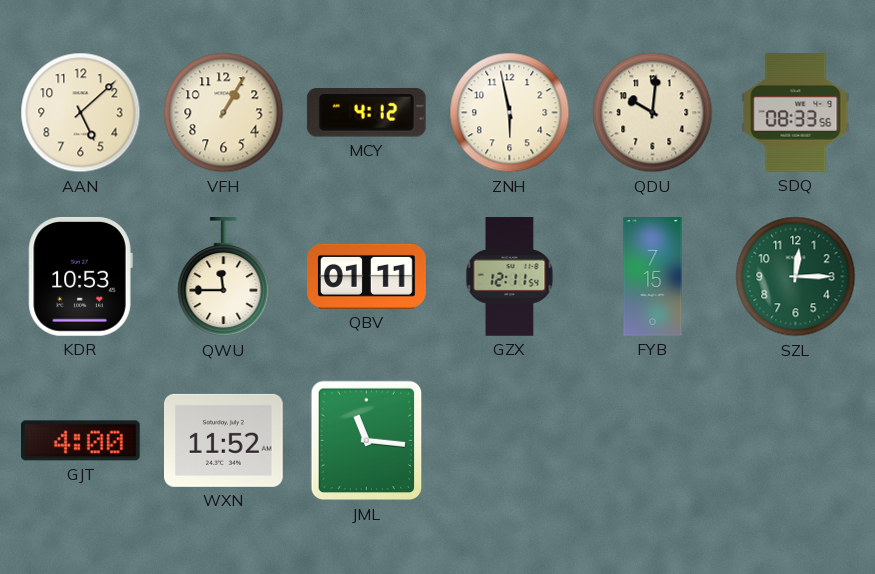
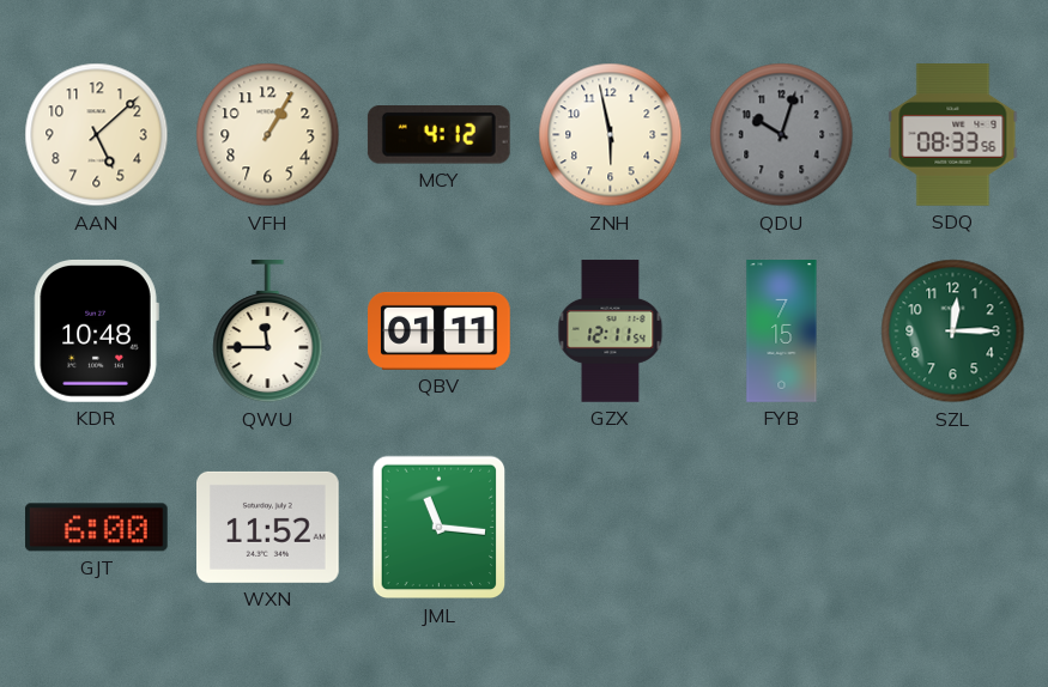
QDU: 10:01 -> 10:03 (782, 135)
QDU dial: cream -> grey (782, 135)
KDR: 10:53 -> 10:48 (96, 330)
GJT: 4:00 -> 6:00 (96, 528)
